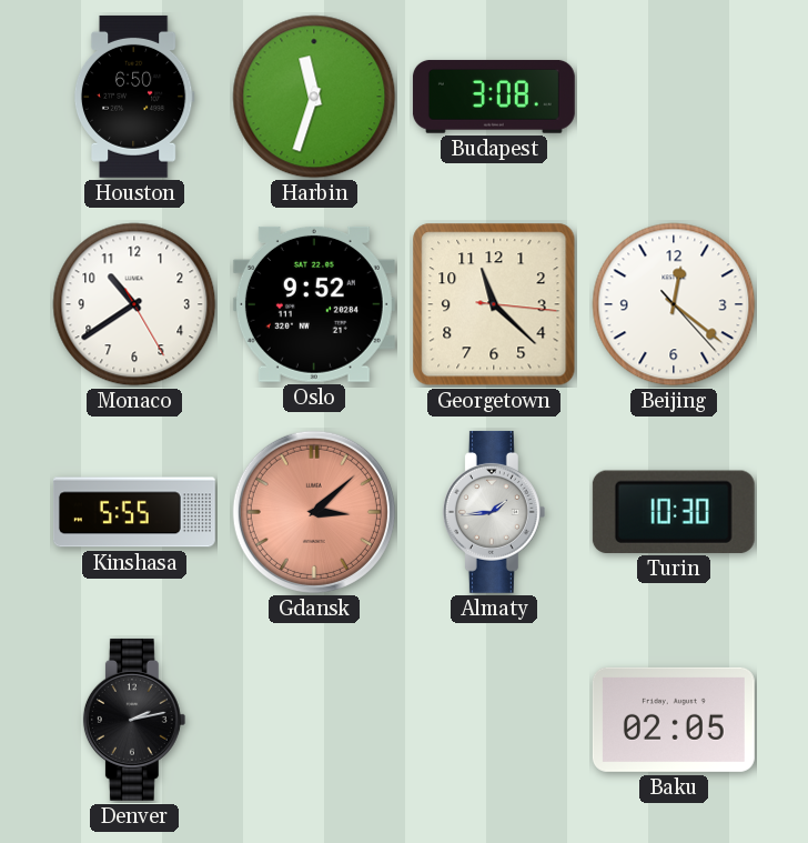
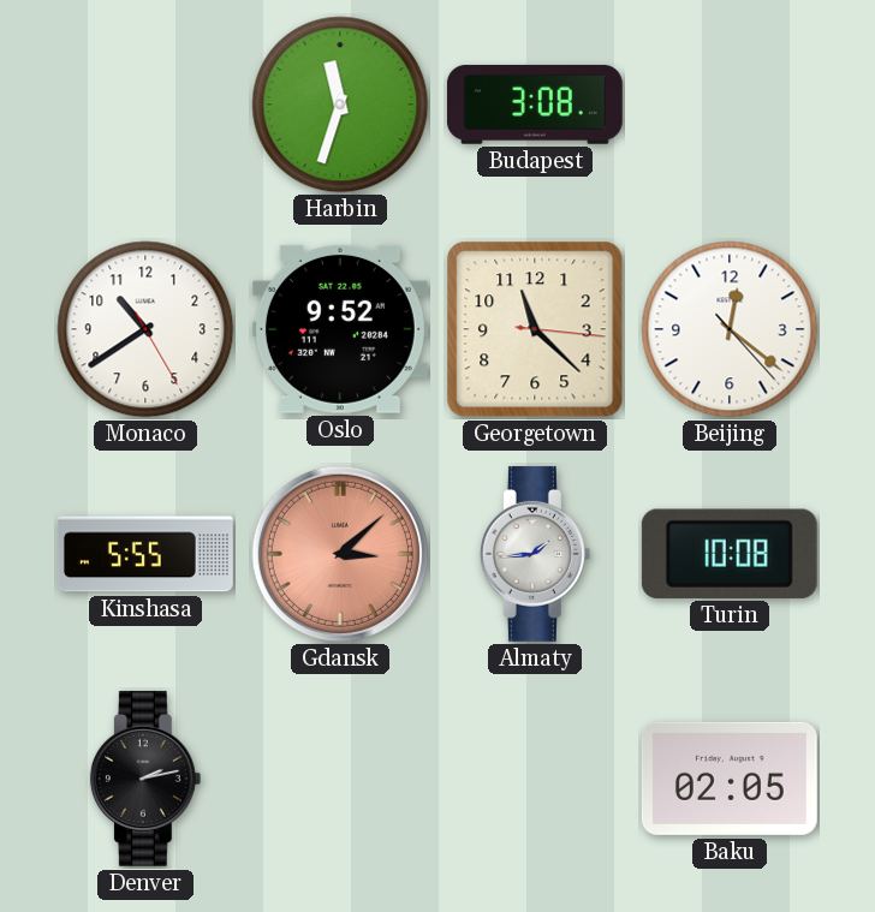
Houston: 6:50 -> none (134, 97)
Turin: 10:30 -> 10:08 (730, 554)
